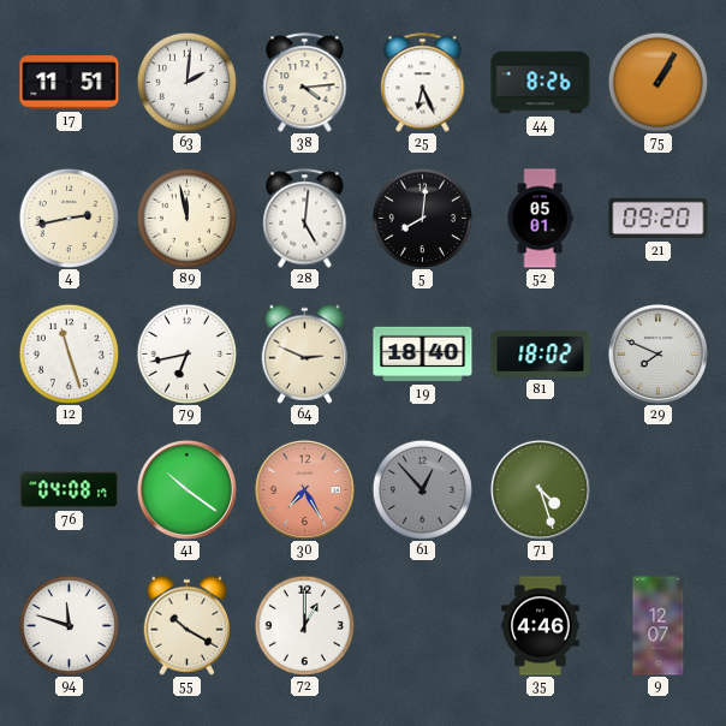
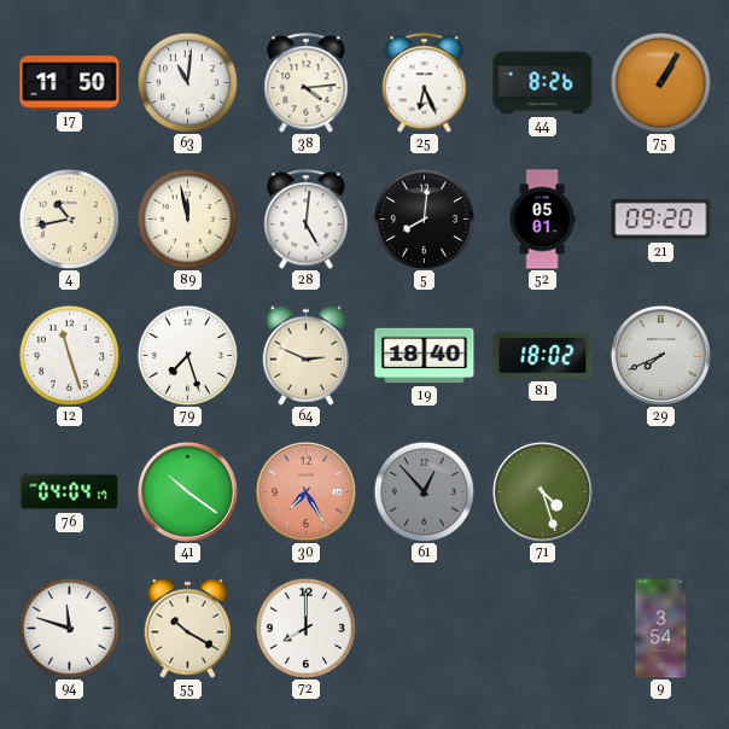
17: 11:51 -> 11:50 (70, 83)
63: 2:01 -> 11:01 (187, 82)
4: 2:43 -> 10:43 (69, 218)
79: 6:43 -> 7:27 (187, 355)
29: 7:49 -> 7:41 (660, 355)
76: 04:08 -> 04:04 (70, 492)
72: 1:00 -> 8:00 (305, 628)
35: 4:46 -> none (541, 626)
9: 12:07 -> 3:54 (661, 629)
